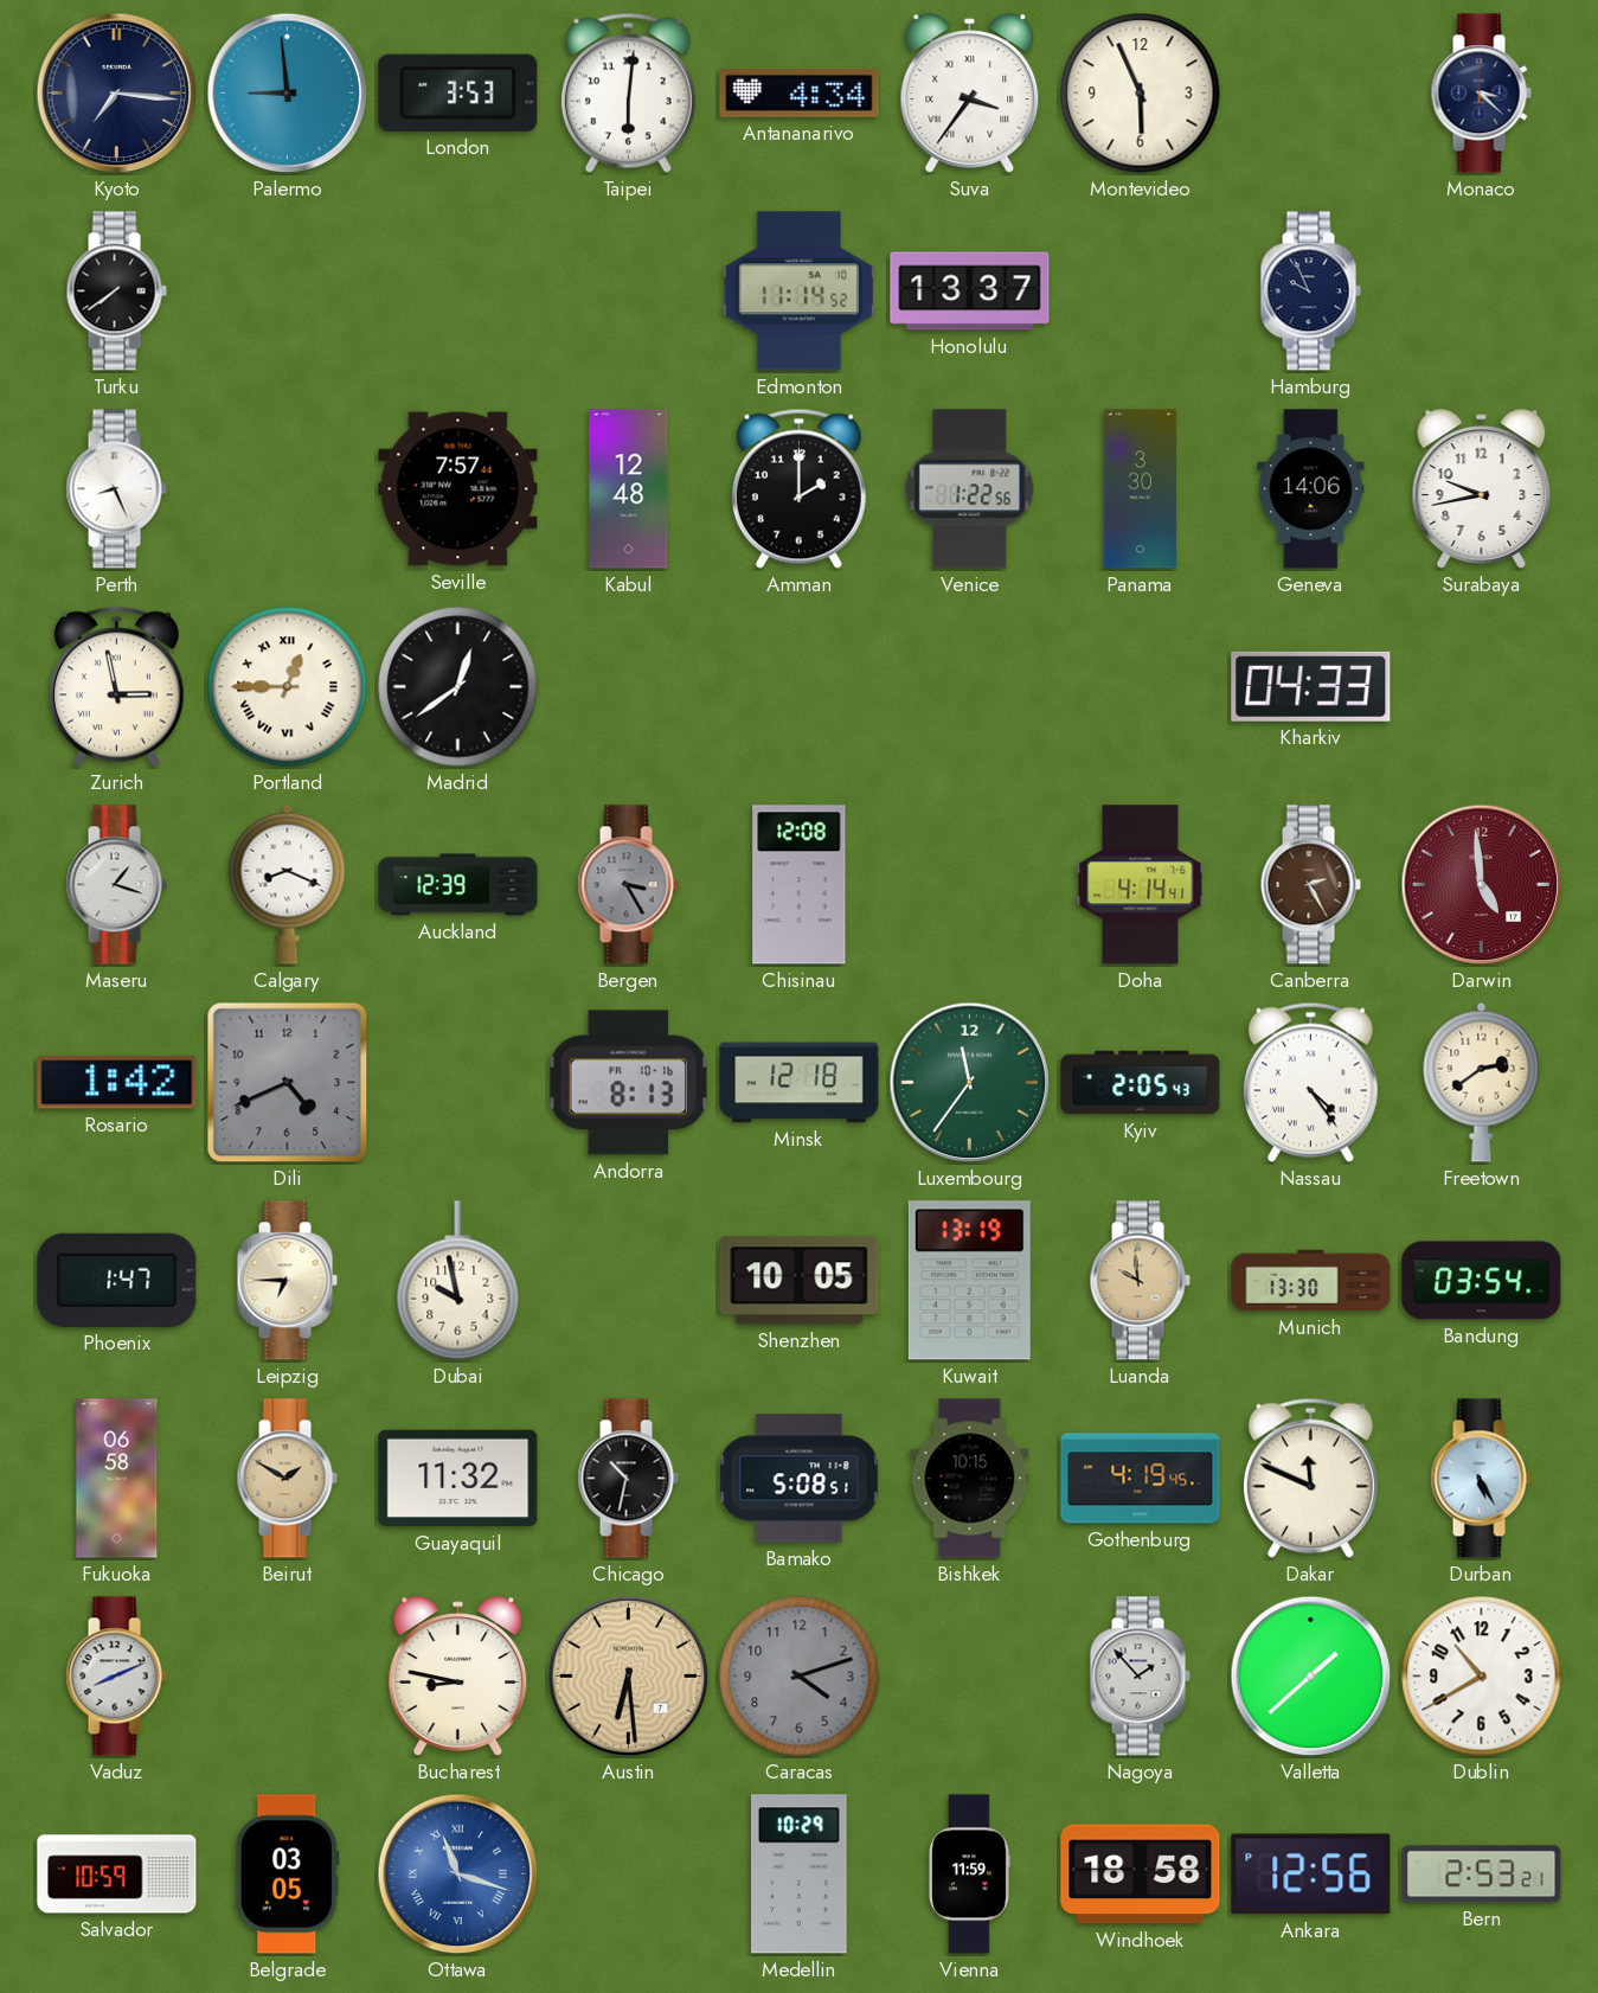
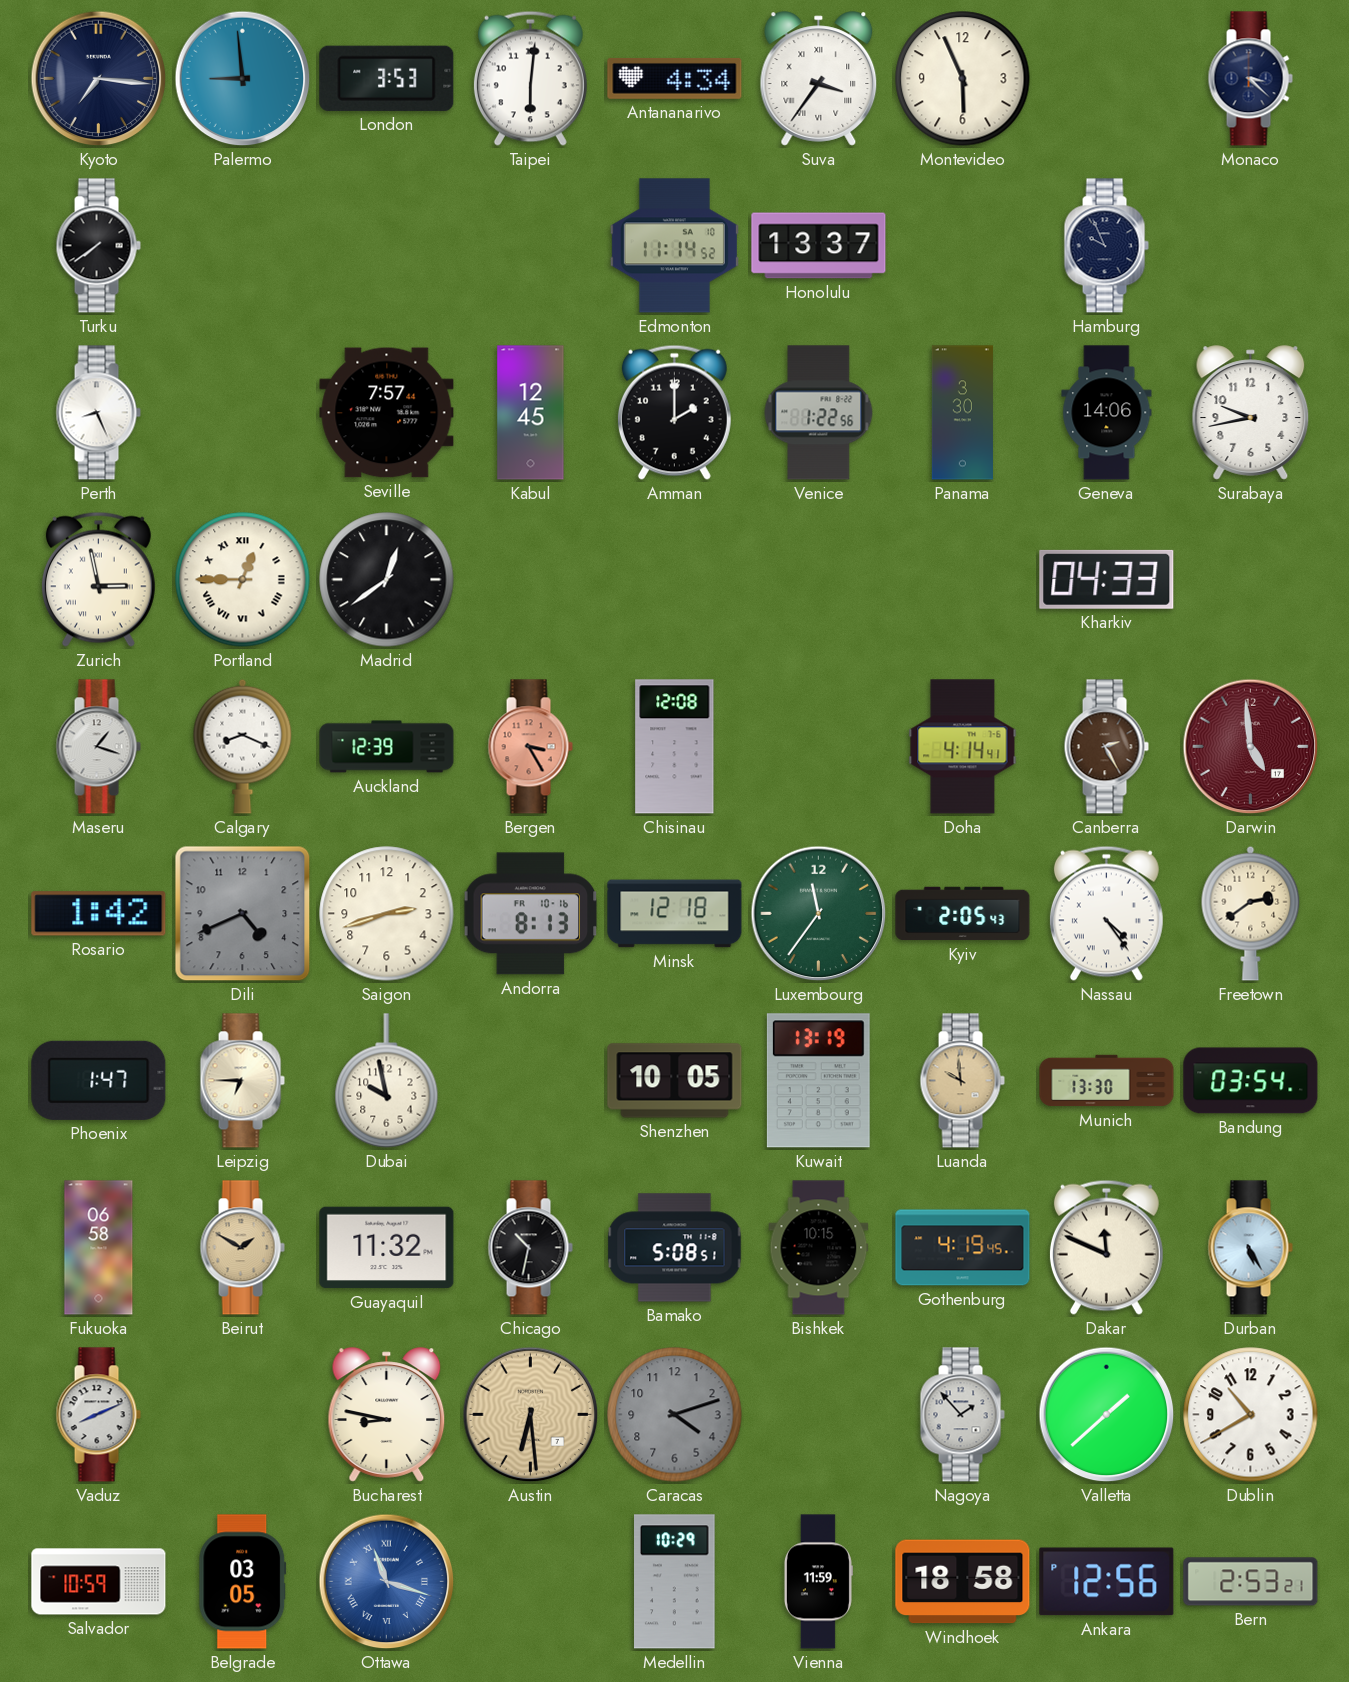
Kabul: 12:48 -> 12:45 (531, 413)
Bergen dial: grey -> salmon (530, 747)
Saigon: none -> 2:42 (387, 914)
